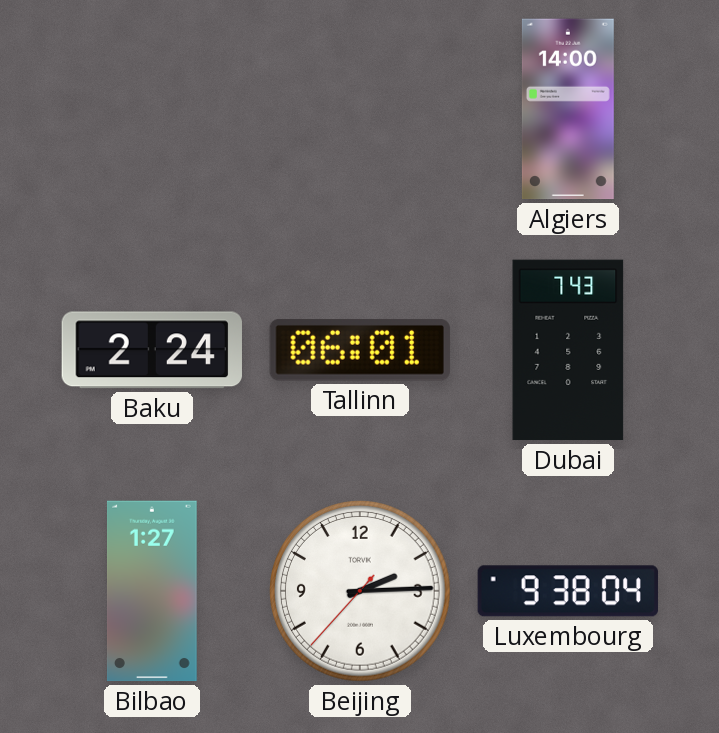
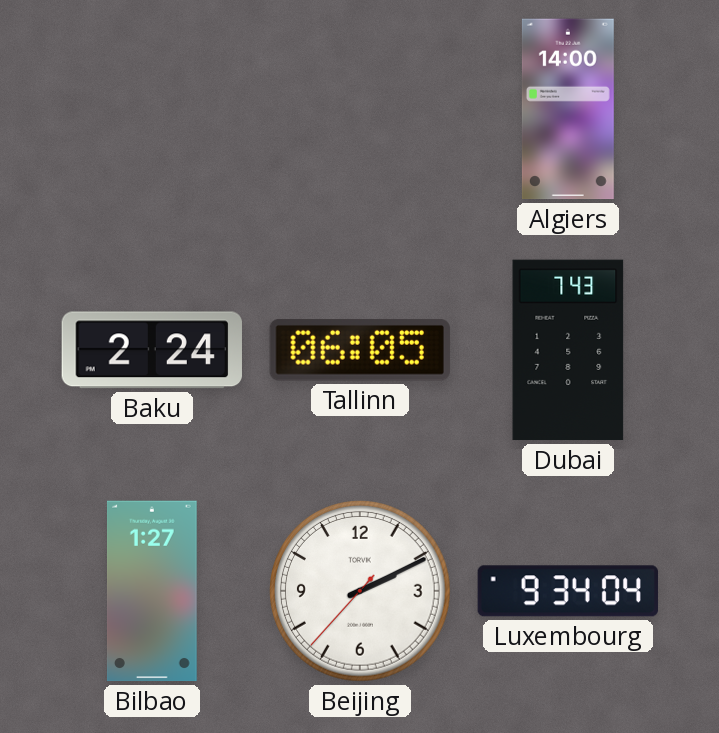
Tallinn: 06:01 -> 06:05 (360, 351)
Beijing: 2:14 -> 2:10 (361, 592)
Luxembourg: 9:38 -> 9:34 (568, 591)
